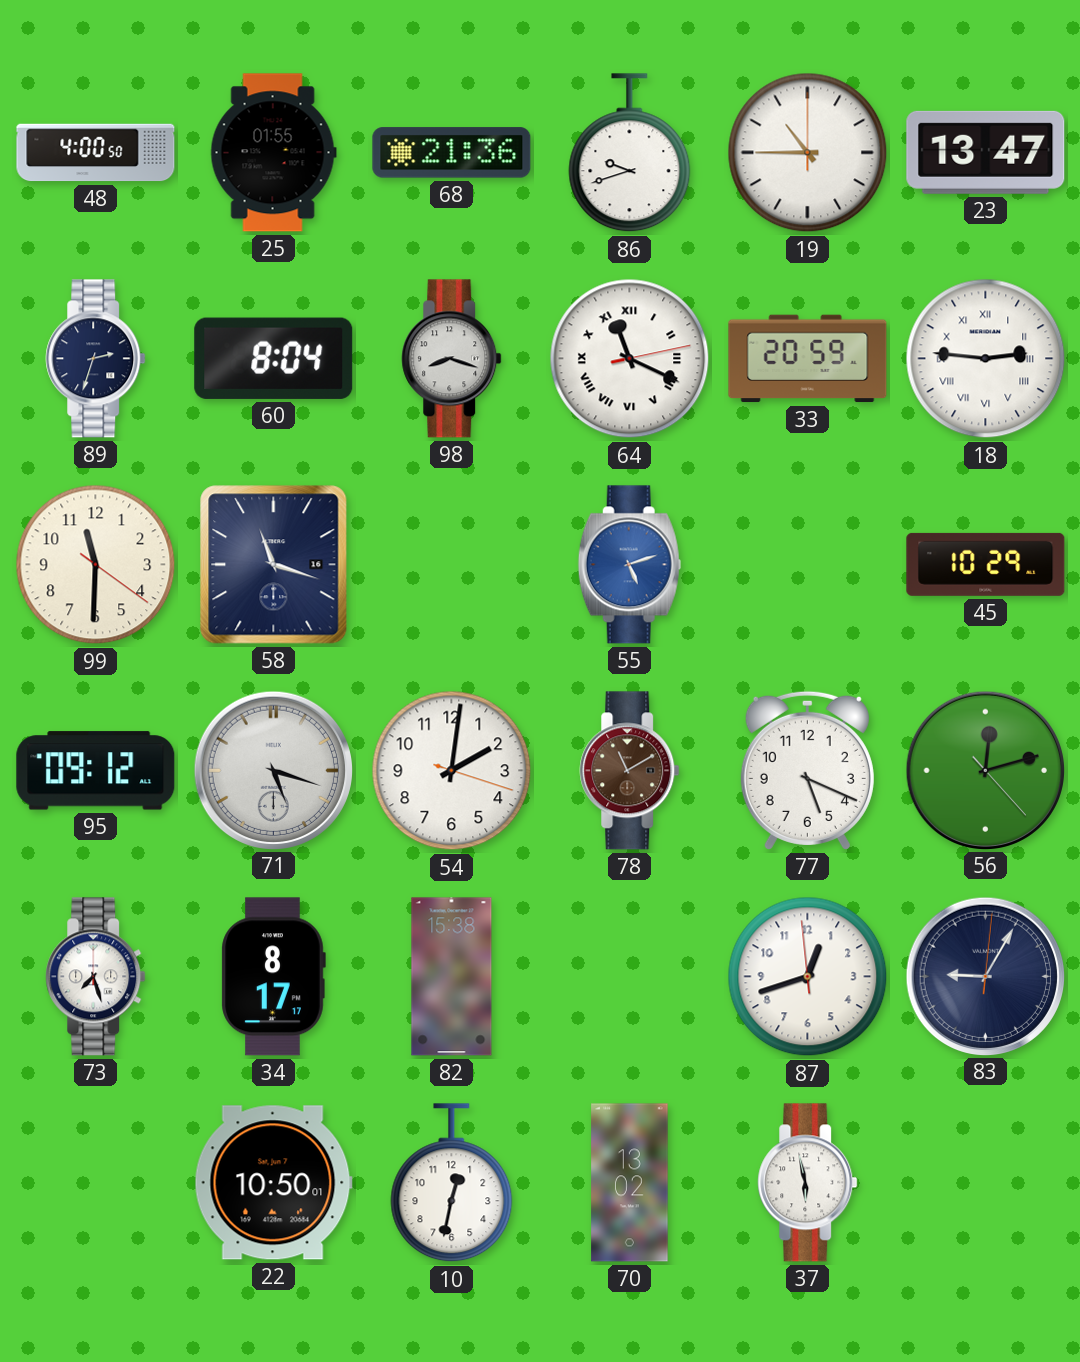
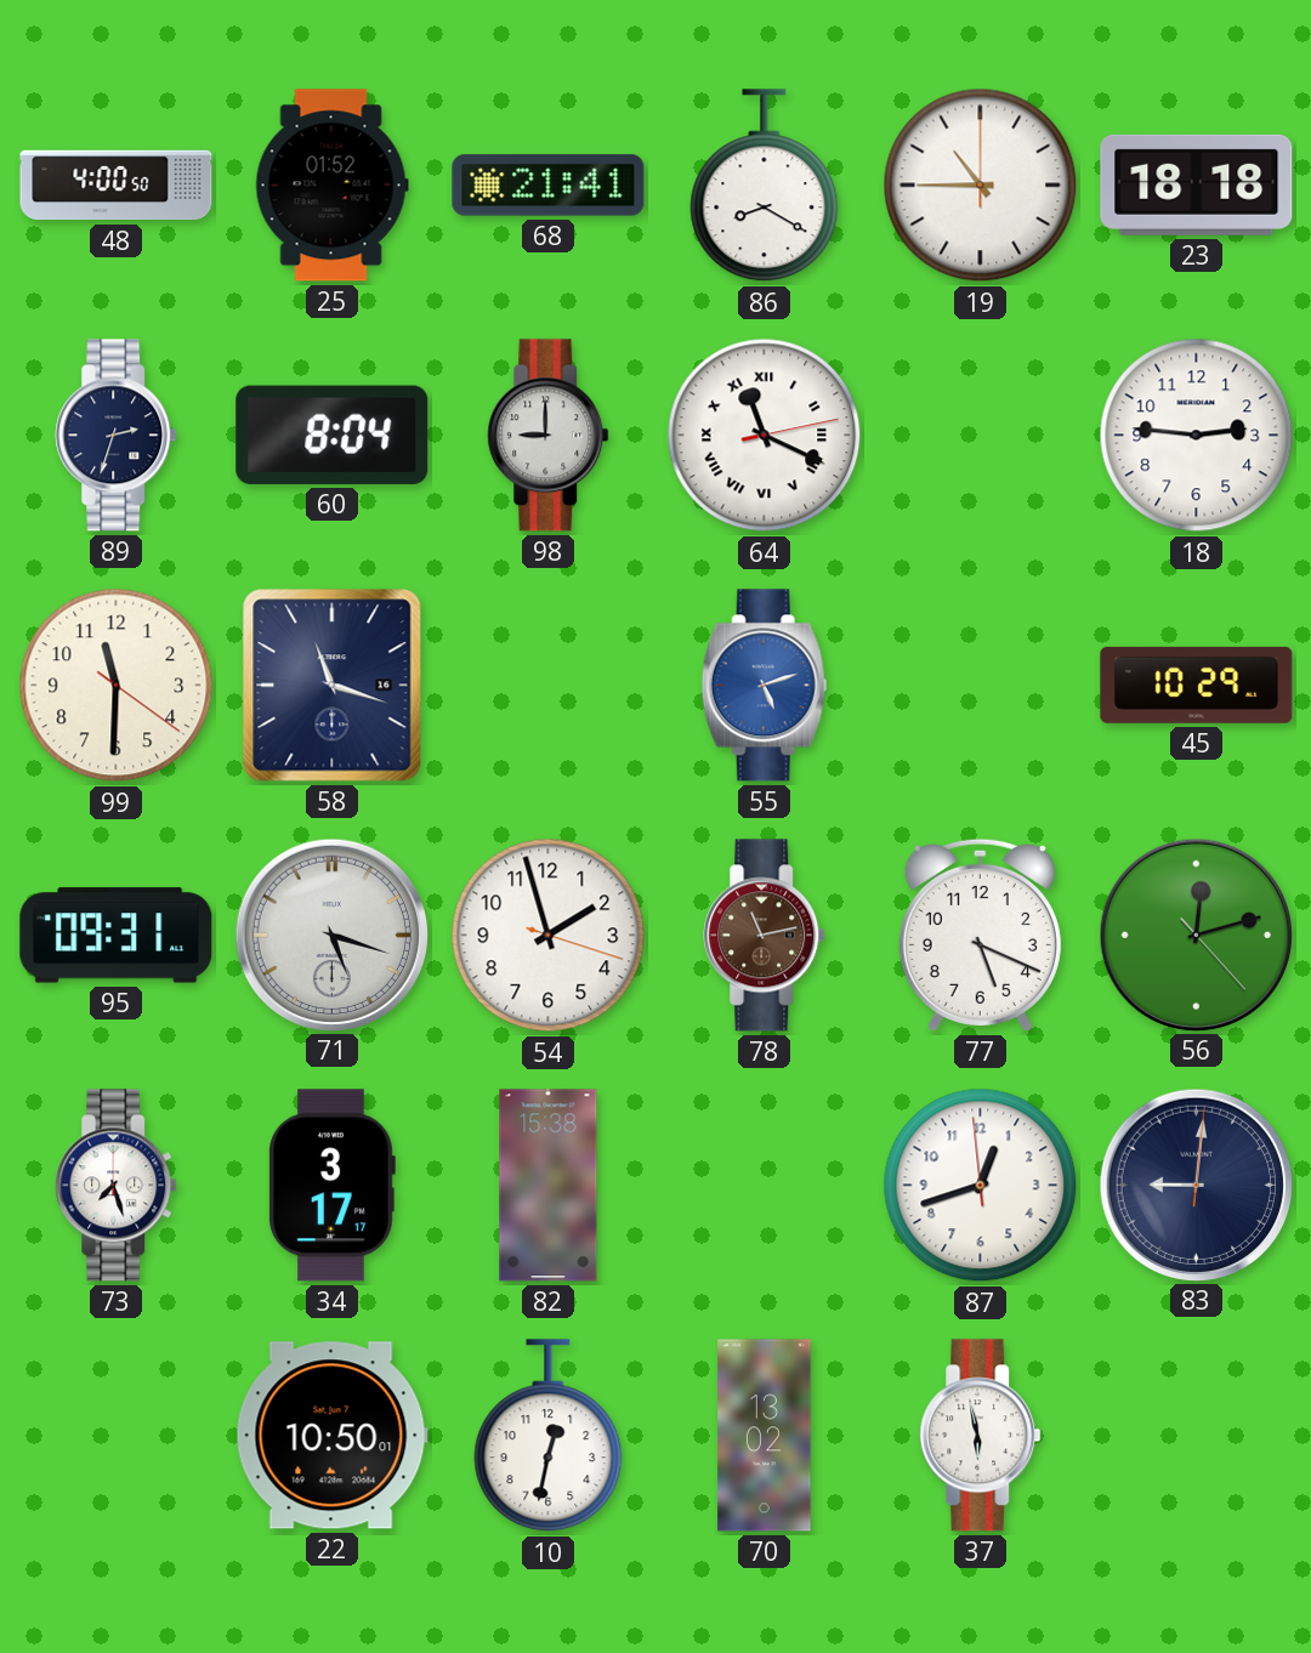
25: 01:55 -> 01:52 (331, 186)
68: 21:36 -> 21:41 (549, 186)
86: 9:42 -> 8:20 (765, 186)
23: 13:47 -> 18:18 (1197, 184)
98: 8:18 -> 9:00 (549, 436)
33: 20:59 -> none (808, 359)
18 numerals: Roman -> Arabic (1197, 436)
95: 09:12 -> 09:31 (117, 936)
54: 2:01 -> 1:57 (549, 936)
78: 11:10 -> 11:13 (765, 936)
34: 8:17 -> 3:17 (331, 1186)
83: 9:05 -> 9:01 (1196, 1185)
